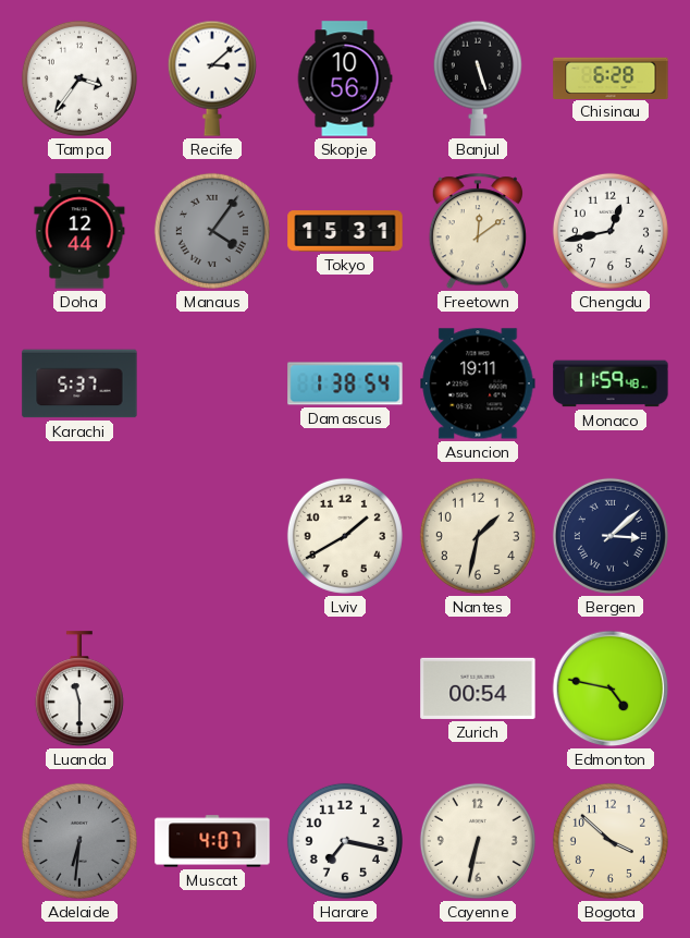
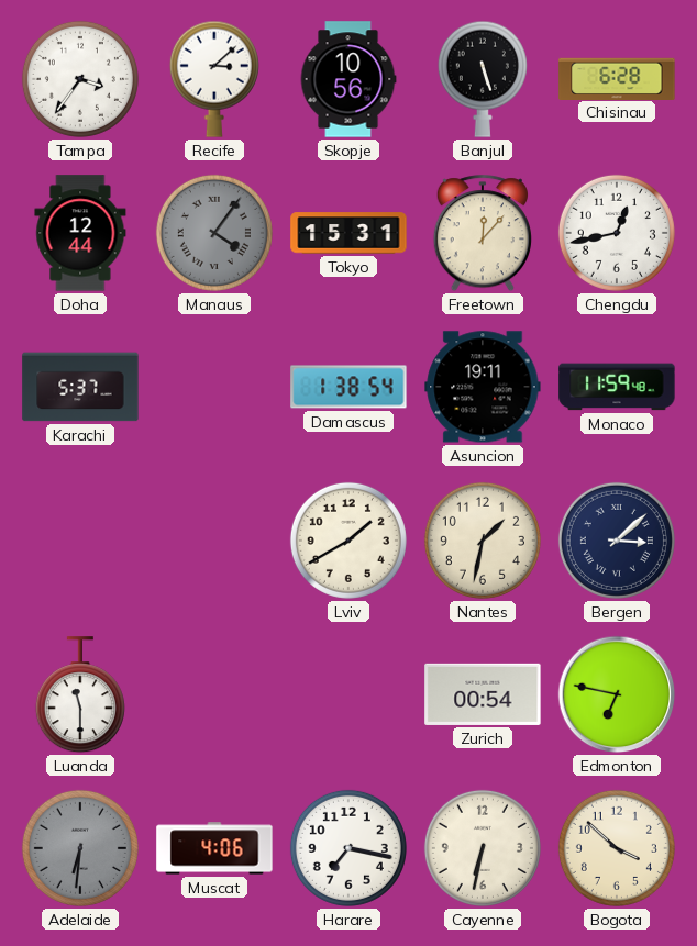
Freetown: 12:09 -> 12:07 (483, 234)
Edmonton: 4:47 -> 6:47 (617, 694)
Muscat: 4:07 -> 4:06 (214, 848)
